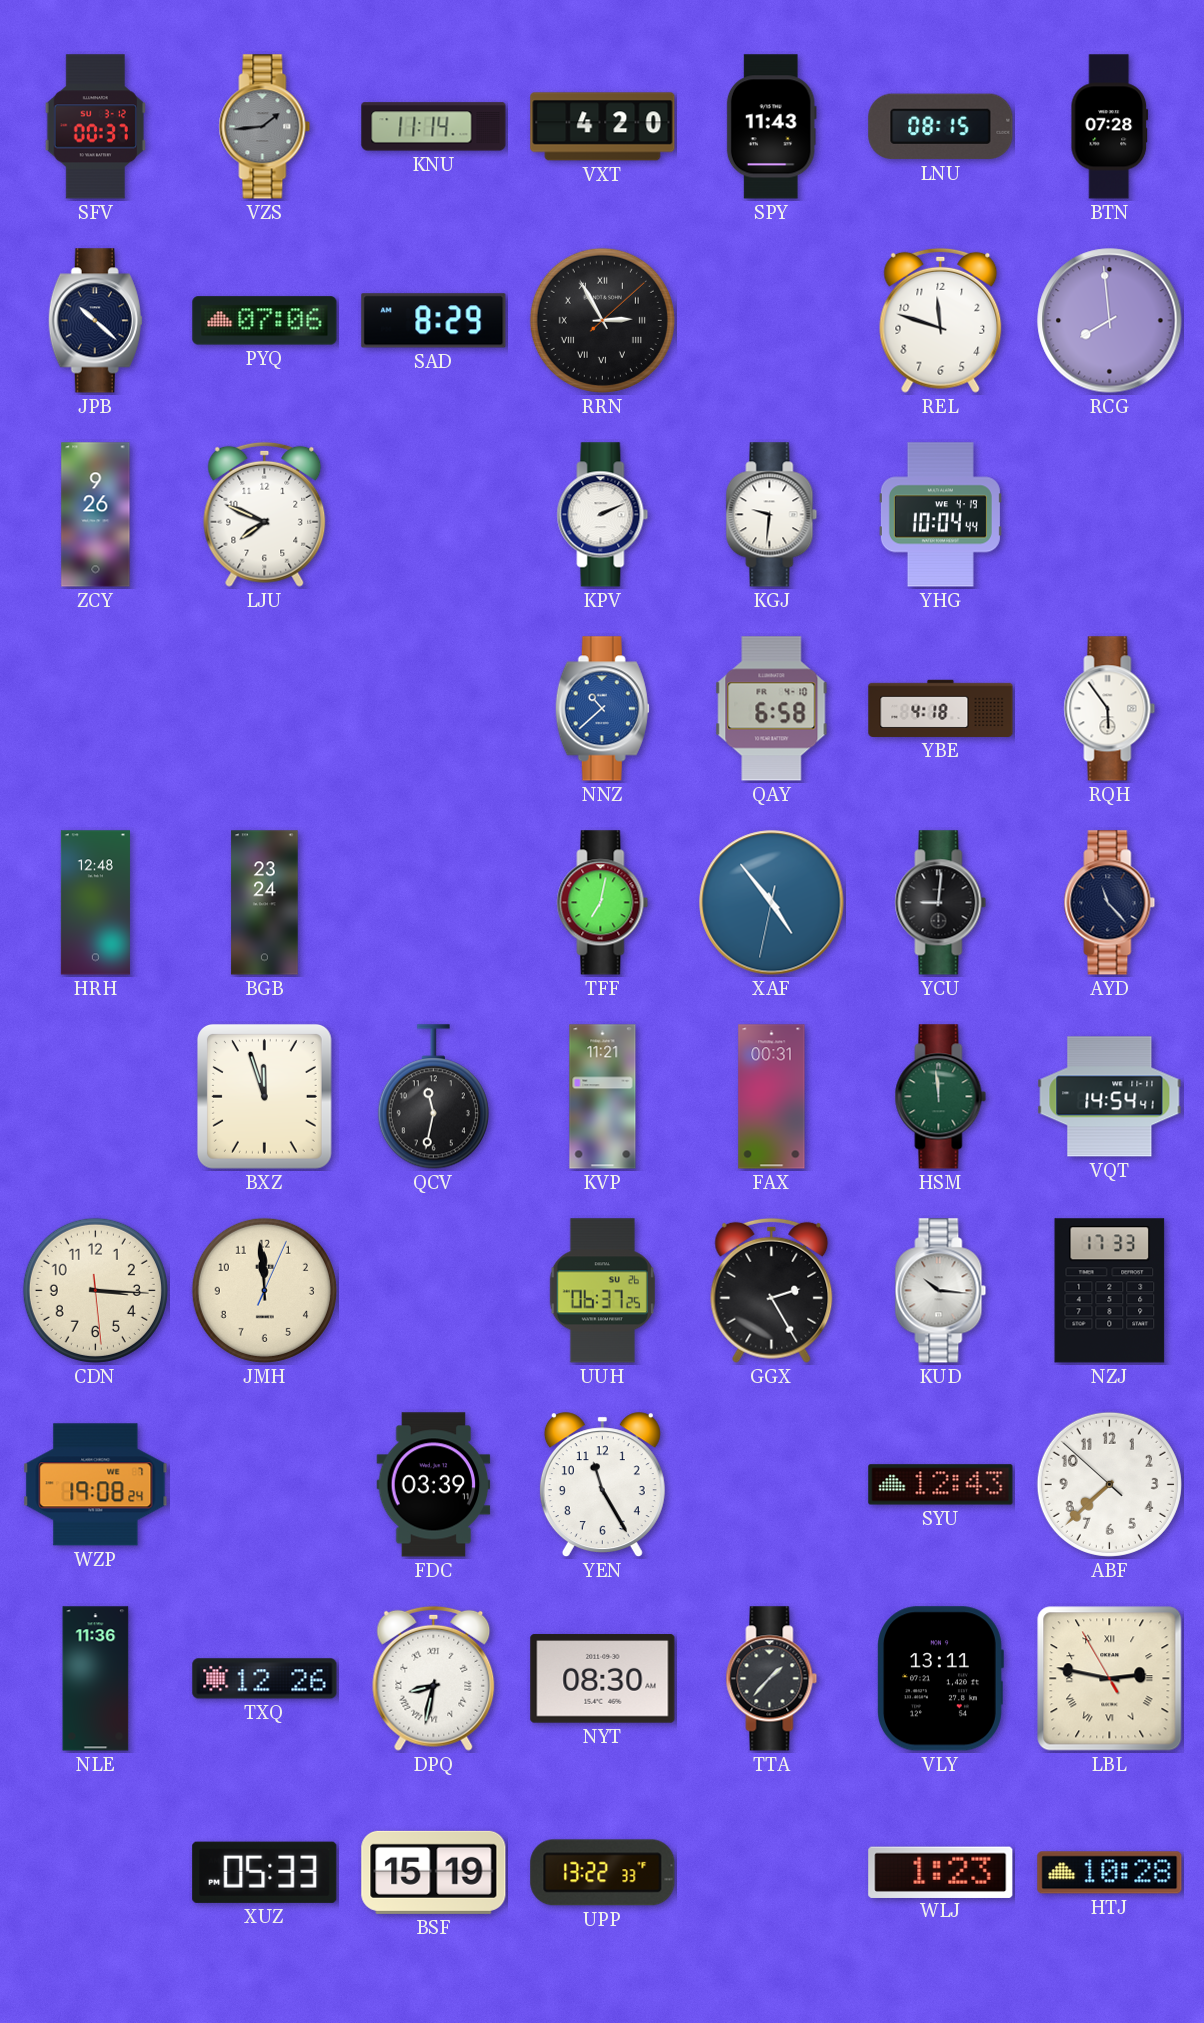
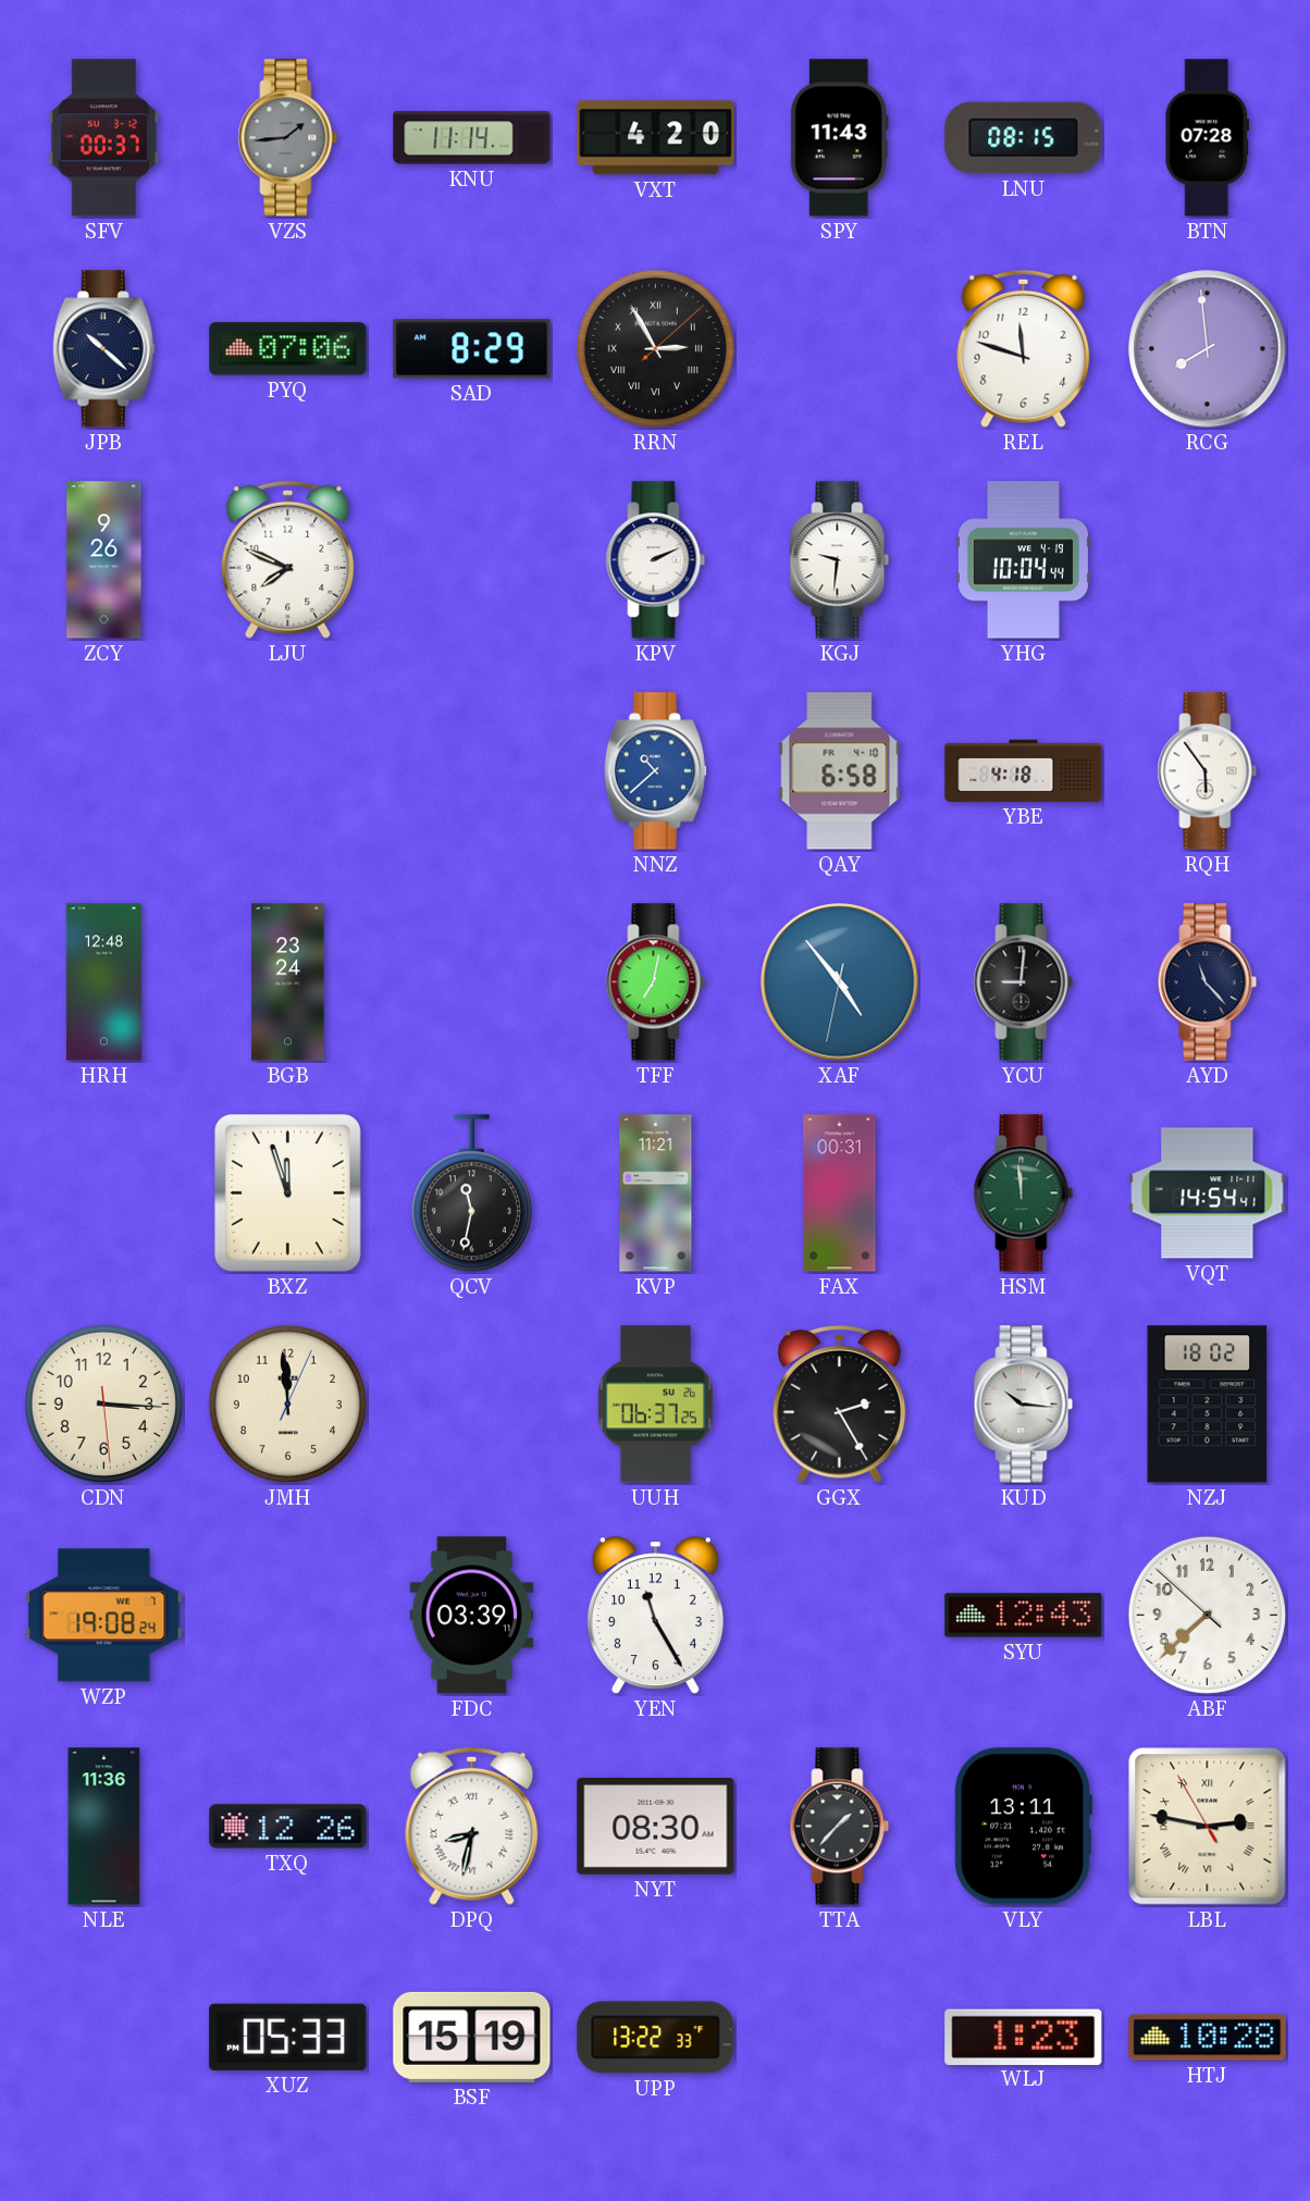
NZJ: 17:33 -> 18:02 (1208, 1405)
